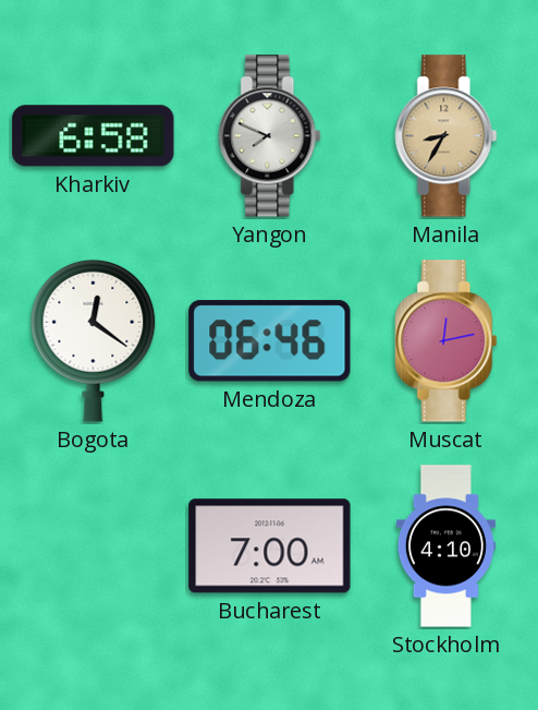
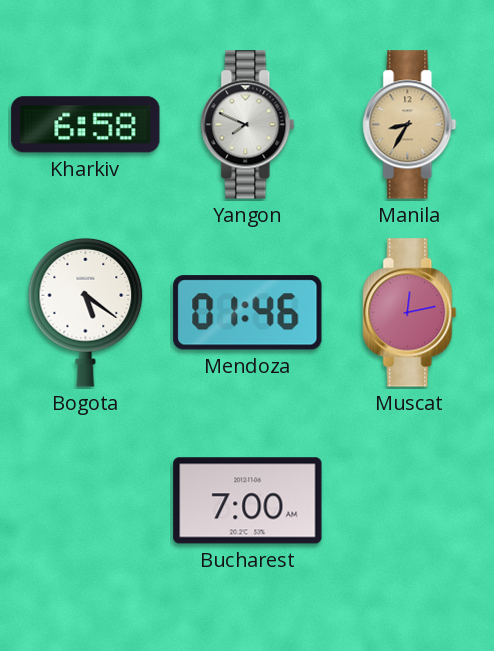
Bogota: 12:21 -> 5:21 (86, 312)
Mendoza: 06:46 -> 01:46 (248, 313)
Stockholm: 4:10 -> none (445, 546)
